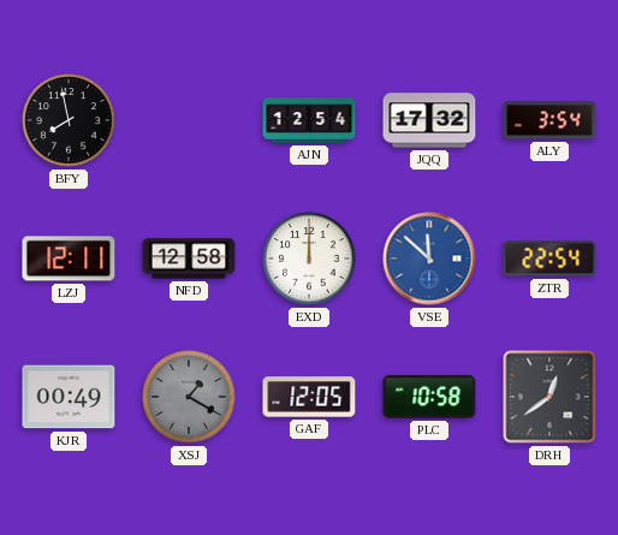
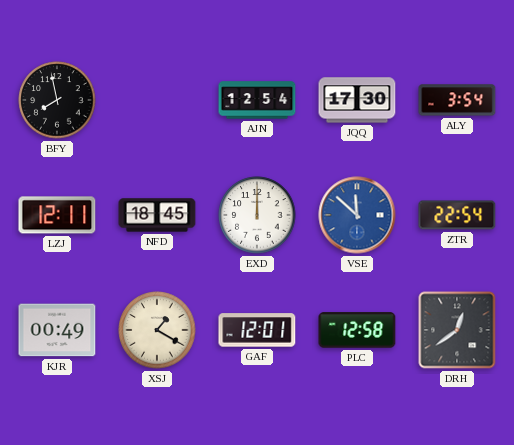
JQQ: 17:32 -> 17:30 (357, 100)
NFD: 12:58 -> 18:45 (157, 215)
XSJ dial: grey -> cream (157, 330)
GAF: 12:05 -> 12:01 (257, 330)
PLC: 10:58 -> 12:58 (357, 330)
